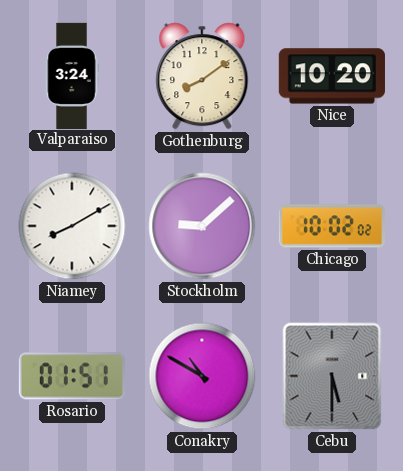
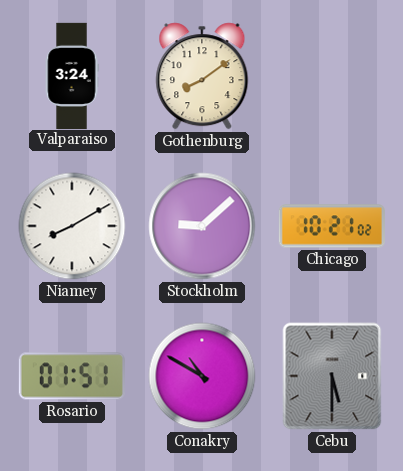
Nice: 10:20 -> none (332, 76)
Chicago: 10:02 -> 10:21 (332, 226)
